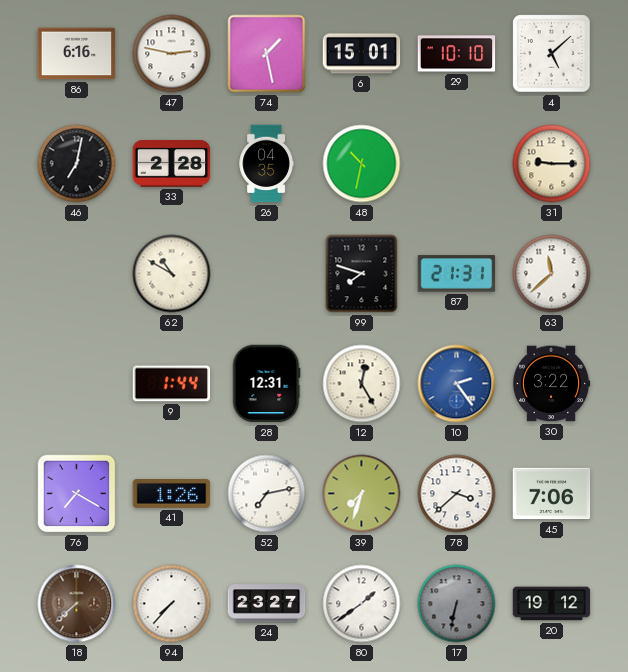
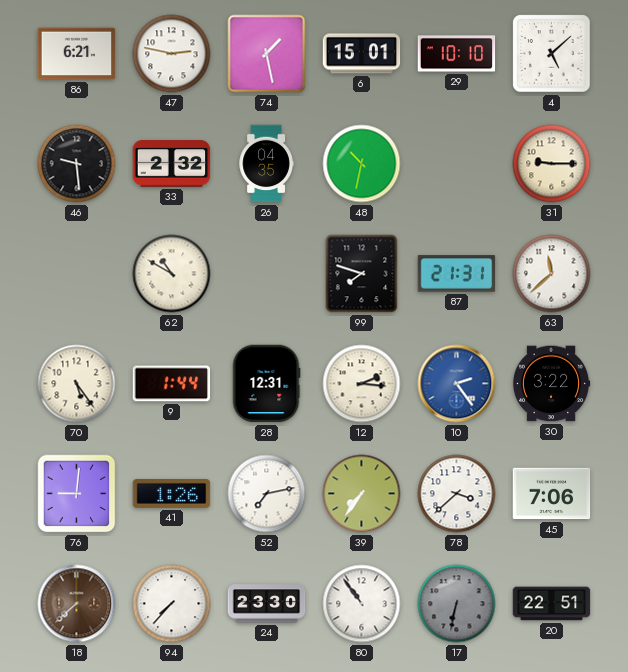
86: 6:16 -> 6:21 (77, 54)
46: 7:02 -> 9:29 (77, 164)
33: 2:28 -> 2:32 (172, 164)
70: none -> 5:24 (77, 384)
12: 12:25 -> 2:16 (362, 384)
76: 7:20 -> 9:01 (77, 494)
39: 7:33 -> 7:36 (362, 494)
24: 23:27 -> 23:30 (267, 604)
80: 1:39 -> 10:54 (362, 604)
20: 19:12 -> 22:51 (552, 604)
